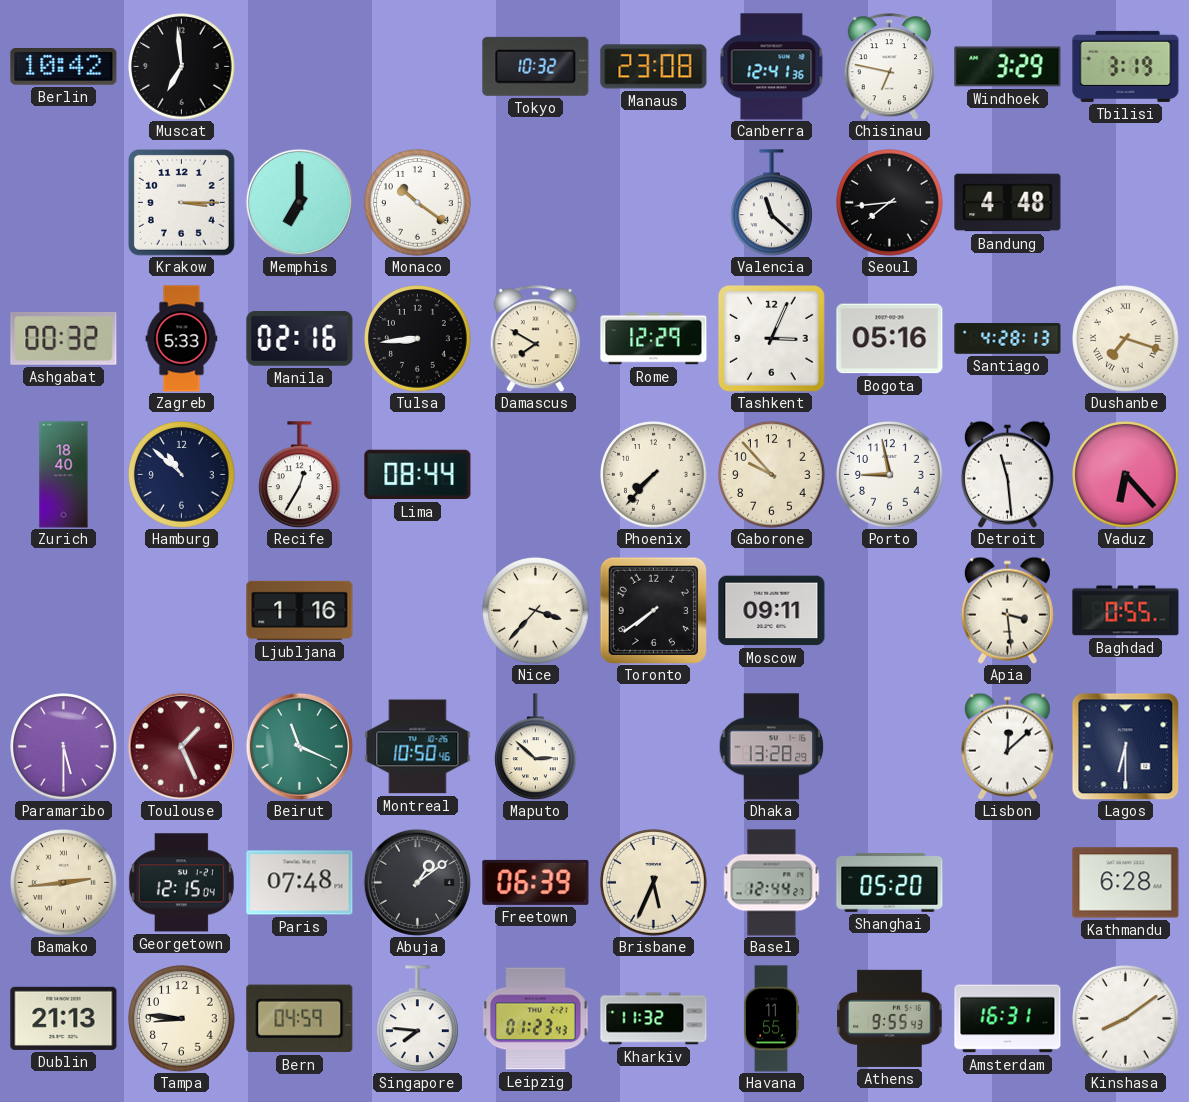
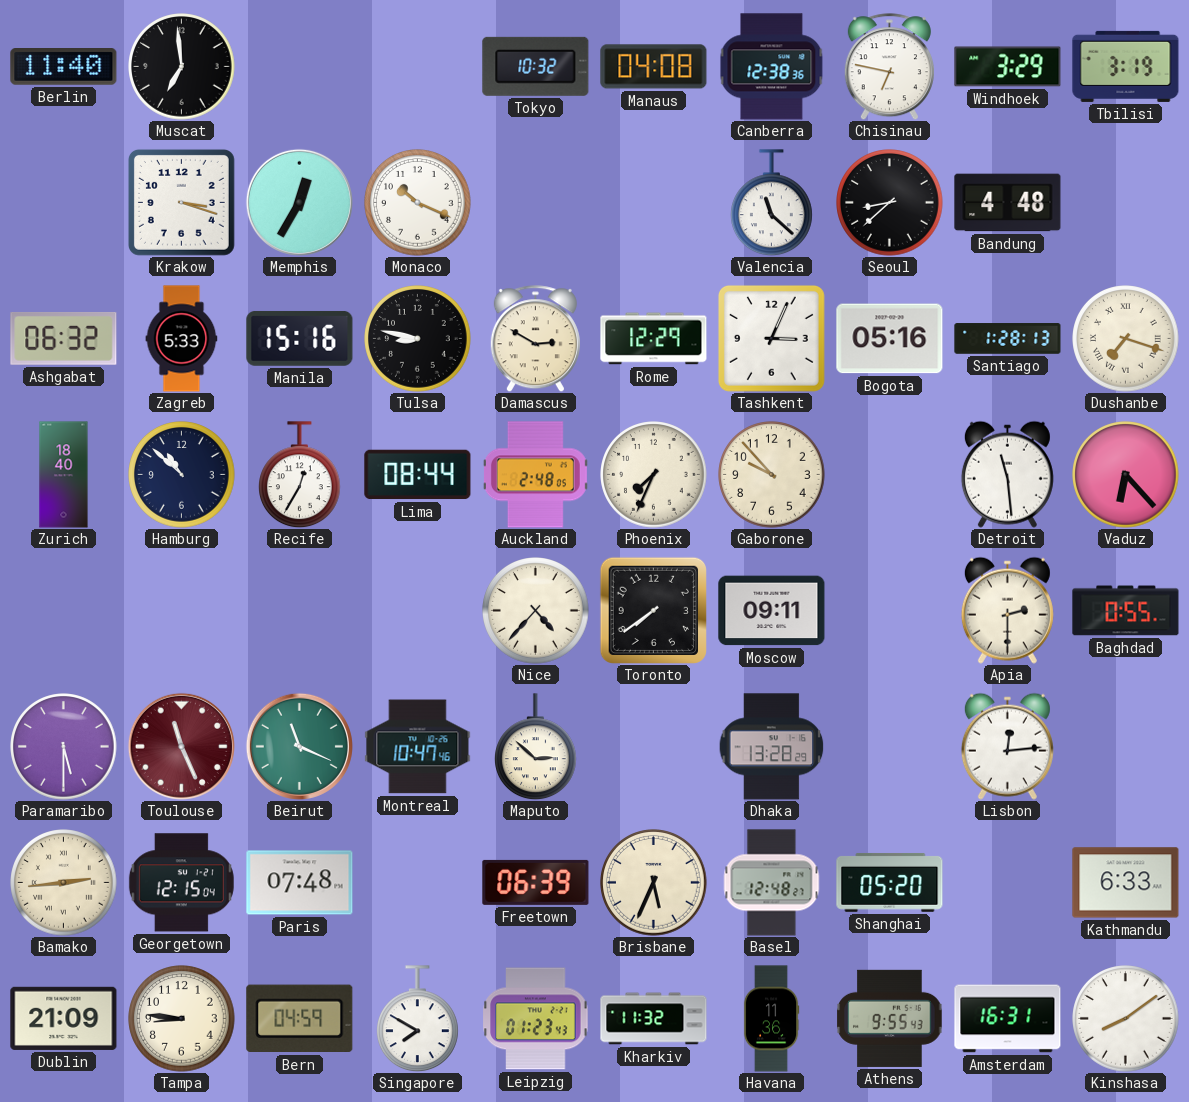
Berlin: 10:42 -> 11:40 (64, 67)
Manaus: 23:08 -> 04:08 (654, 67)
Canberra: 12:41 -> 12:38 (772, 67)
Krakow: 3:15 -> 3:18 (181, 202)
Memphis: 7:00 -> 12:35 (299, 202)
Monaco: 10:21 -> 10:19 (418, 203)
Seoul: 7:44 -> 8:38 (890, 203)
Ashgabat: 00:32 -> 06:32 (64, 338)
Manila: 02:16 -> 15:16 (300, 338)
Tulsa: 8:44 -> 8:47 (418, 339)
Damascus: 7:50 -> 2:50 (535, 339)
Santiago: 4:28 -> 1:28 (1008, 339)
Auckland: none -> 2:48 (535, 475)
Phoenix: 7:37 -> 7:34 (654, 475)
Porto: 8:58 -> none (890, 475)
Ljubljana: 1:16 -> none (300, 610)
Nice: 3:37 -> 4:37 (536, 611)
Apia: 3:29 -> 2:30 (1007, 610)
Toulouse: 1:26 -> 11:26 (181, 746)
Montreal: 10:50 -> 10:47 (418, 747)
Lisbon: 12:08 -> 12:14 (1007, 746)
Lagos: 6:30 -> none (1125, 746)
Abuja: 1:09 -> none (417, 882)
Basel: 12:44 -> 12:48 (772, 883)
Kathmandu: 6:28 -> 6:33 (1126, 883)
Dublin: 21:13 -> 21:09 (64, 1018)
Singapore: 7:46 -> 7:50 (418, 1019)
Havana: 11:55 -> 11:36 (771, 1019)
